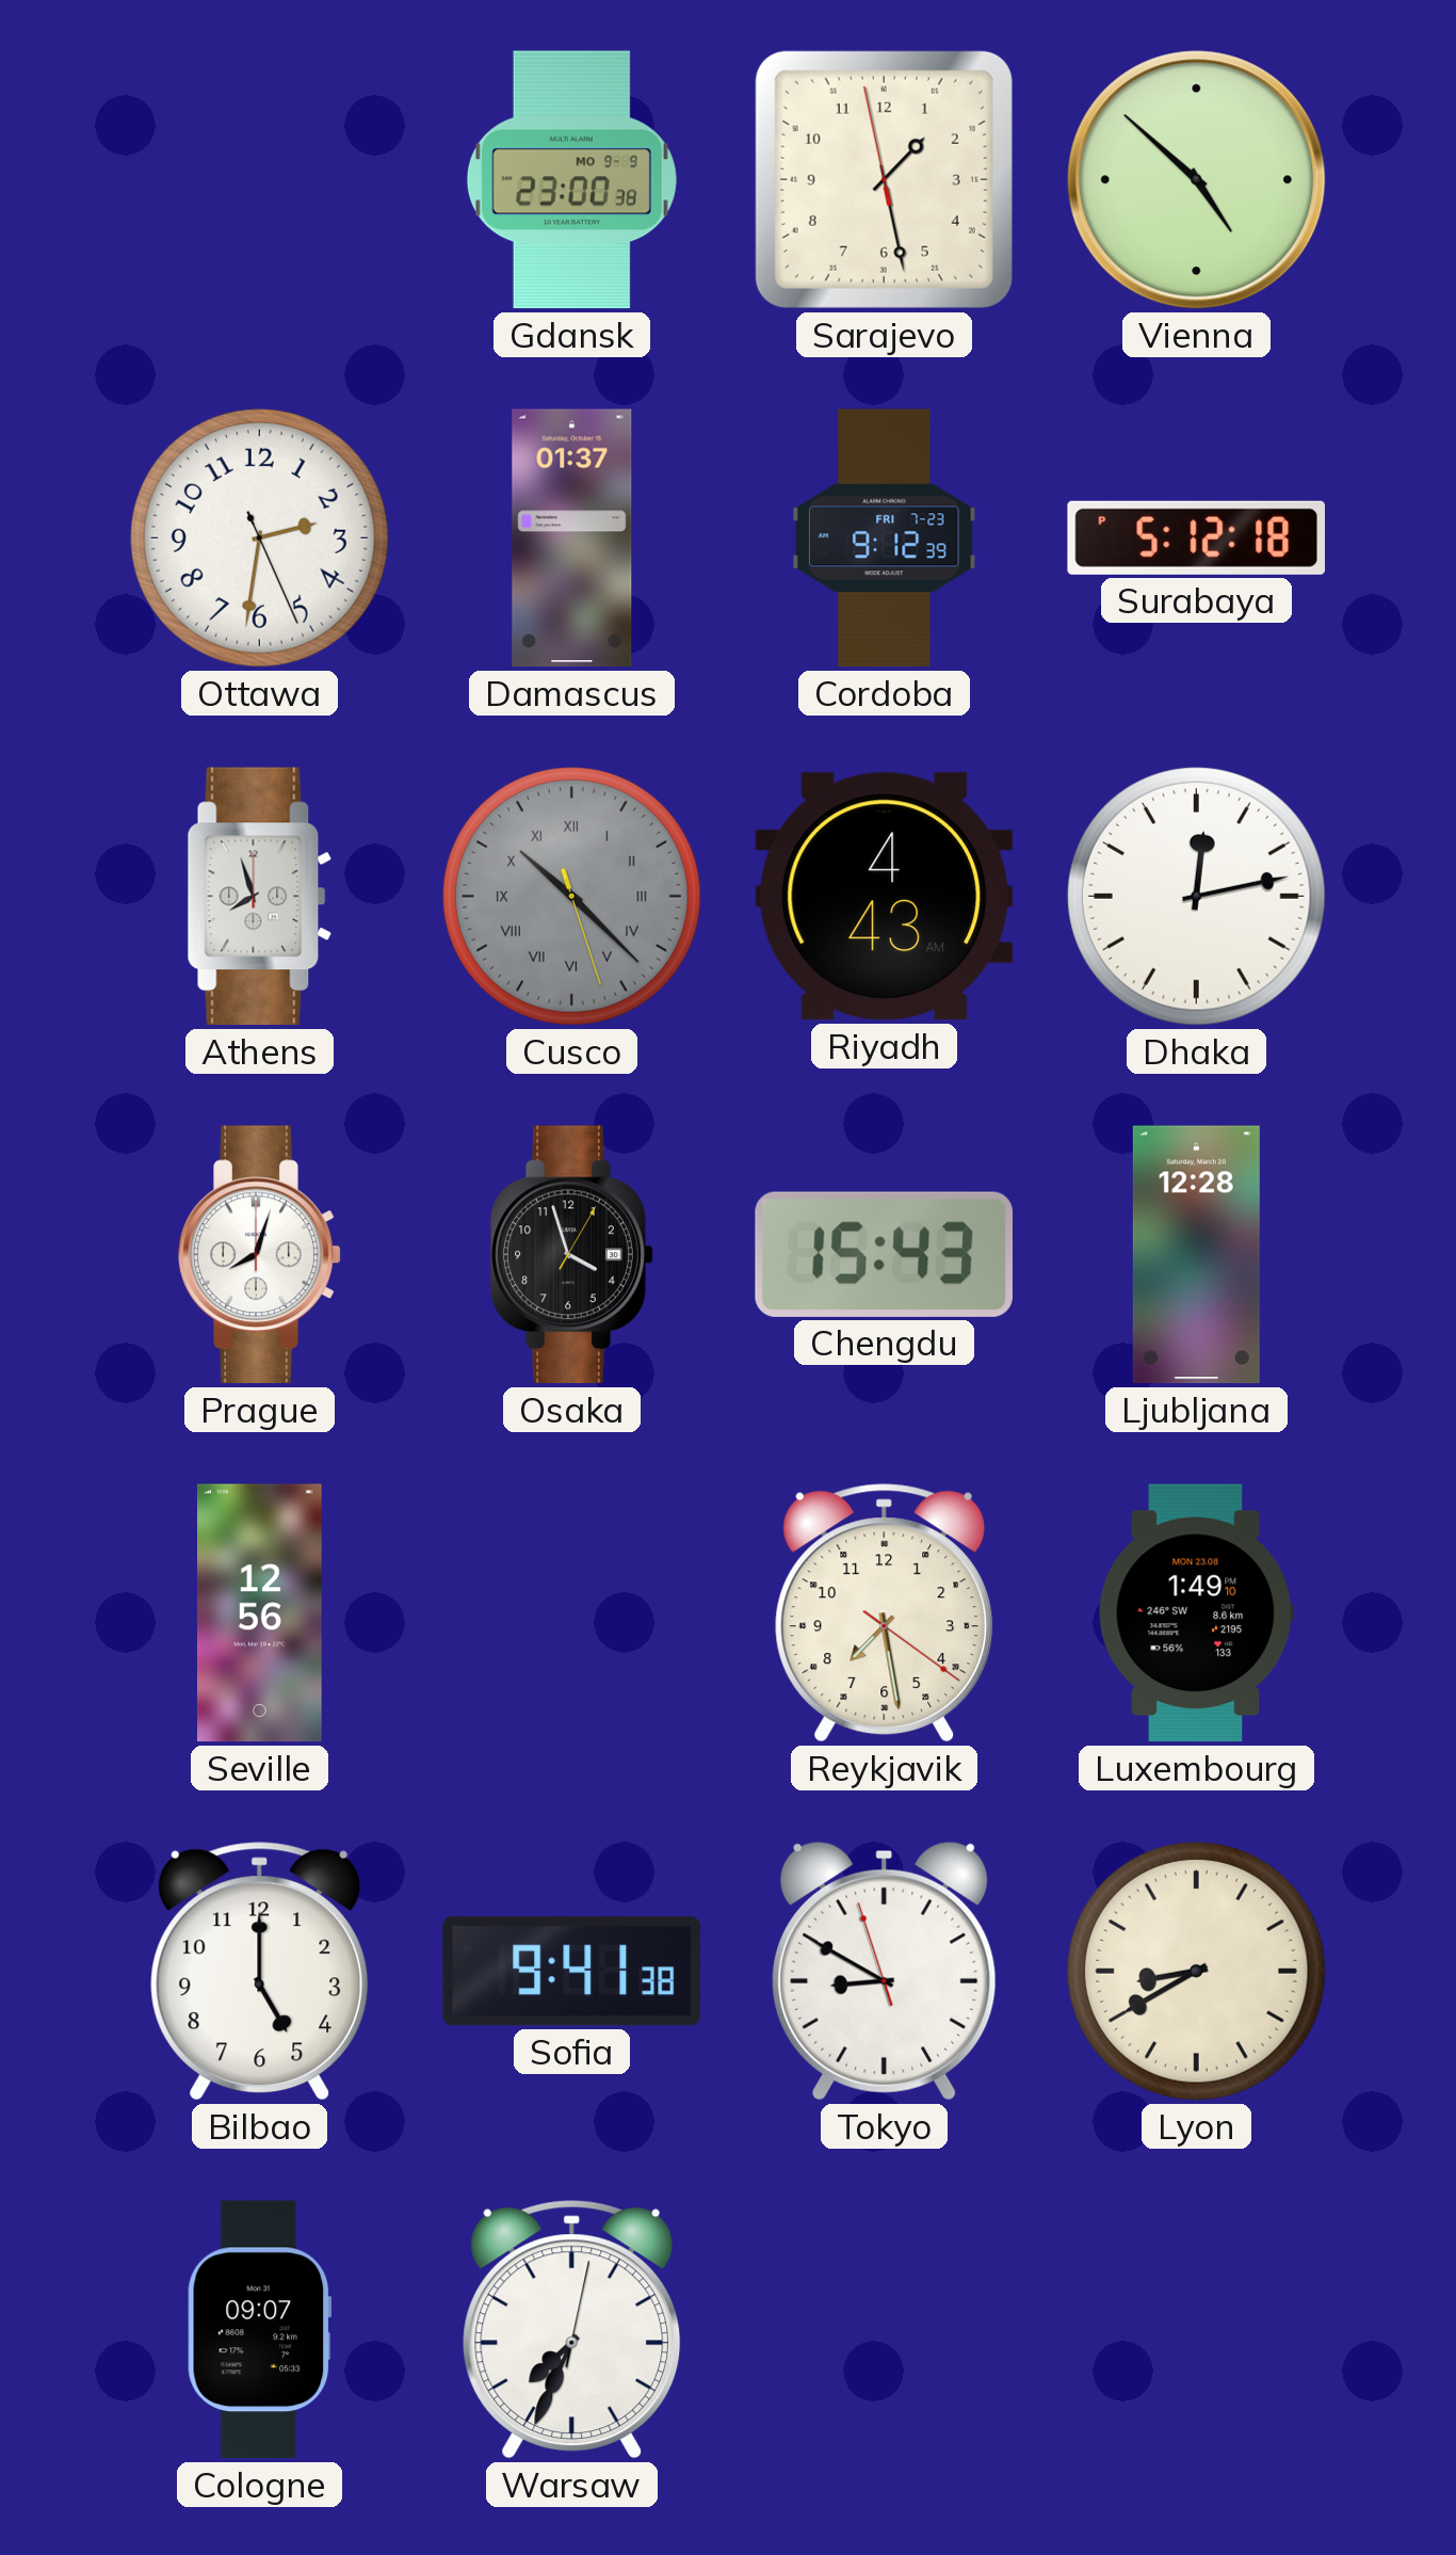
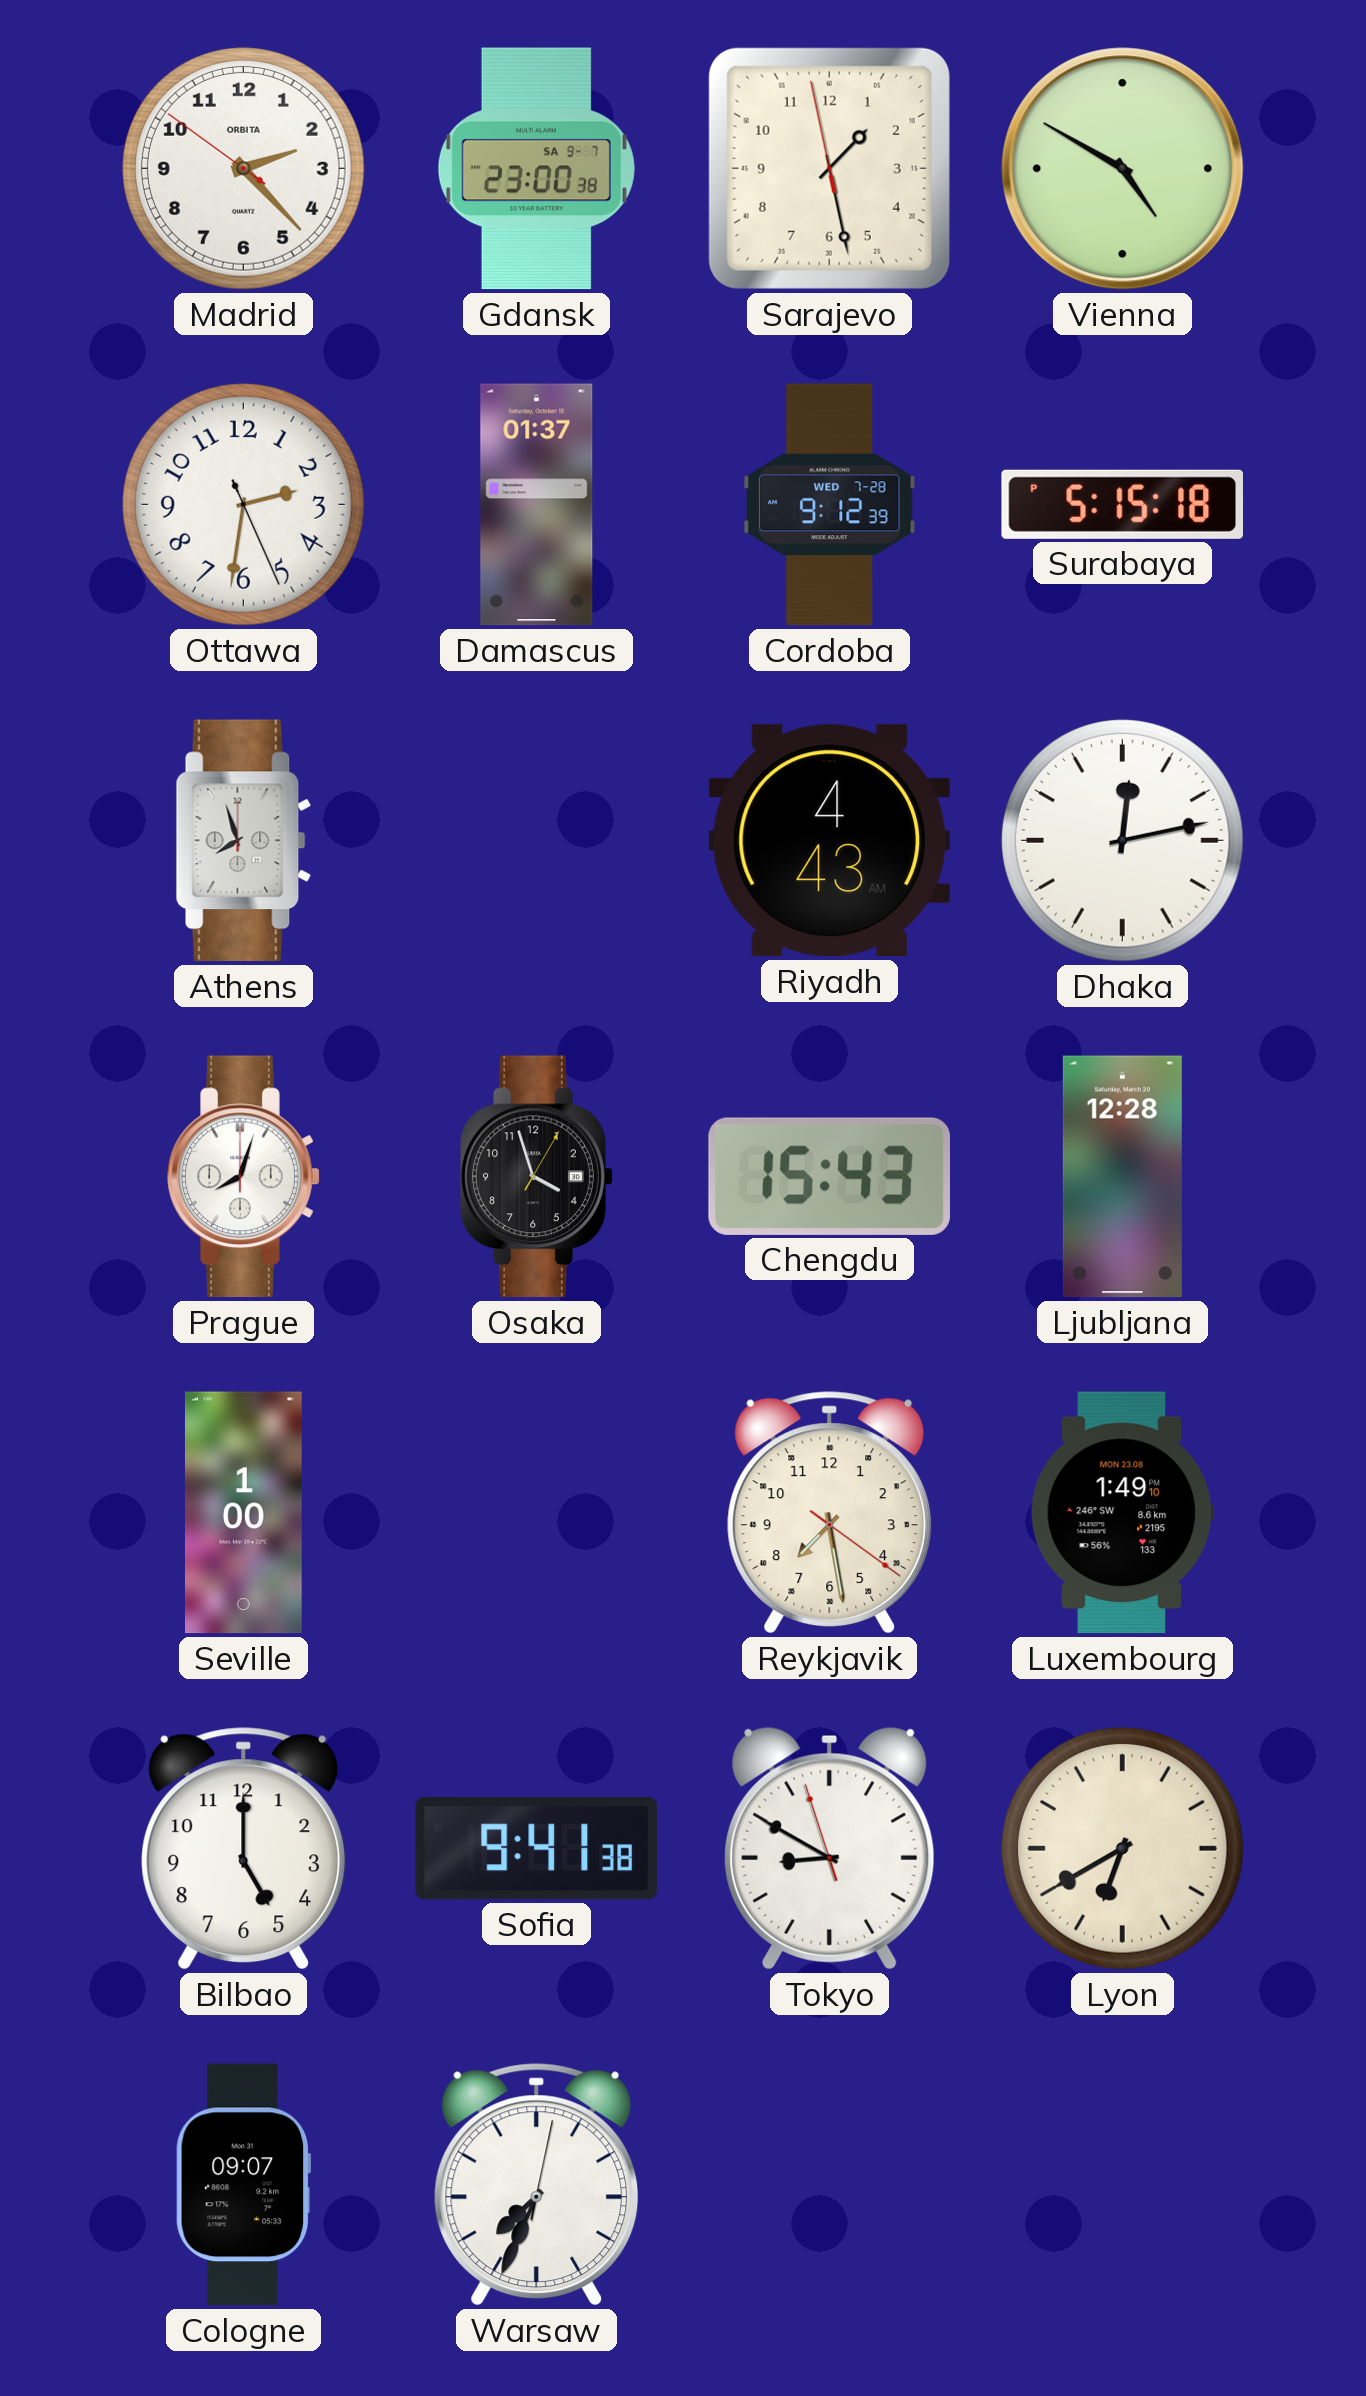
Madrid: none -> 2:22 (243, 168)
Gdansk date: MO 9-9 -> SA 9-7 (536, 169)
Vienna: 4:52 -> 4:50 (1123, 169)
Cordoba date: FRI 7-23 -> WED 7-28 (830, 505)
Surabaya: 5:12 -> 5:15 (1122, 504)
Cusco: 10:22 -> none (571, 896)
Seville: 12:56 -> 1:00 (243, 1513)
Lyon: 8:40 -> 6:40 (1122, 1848)
